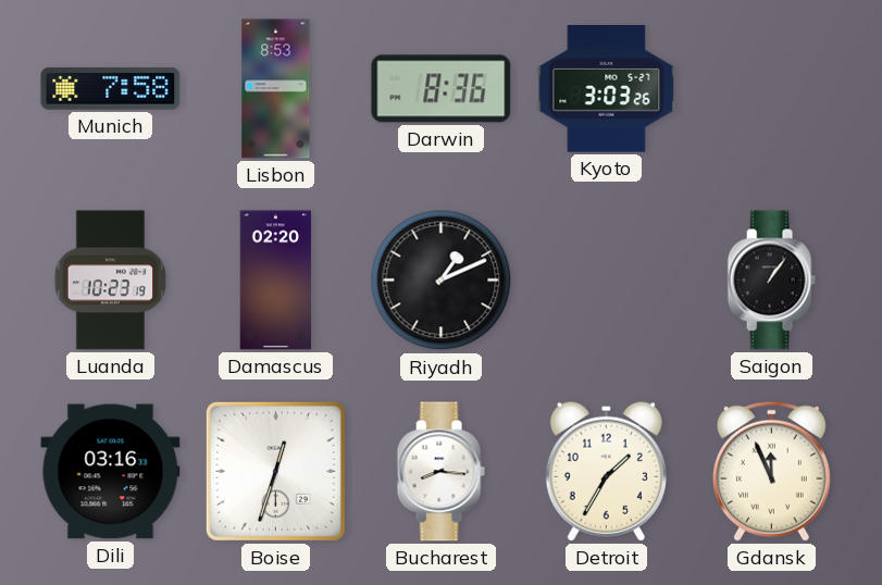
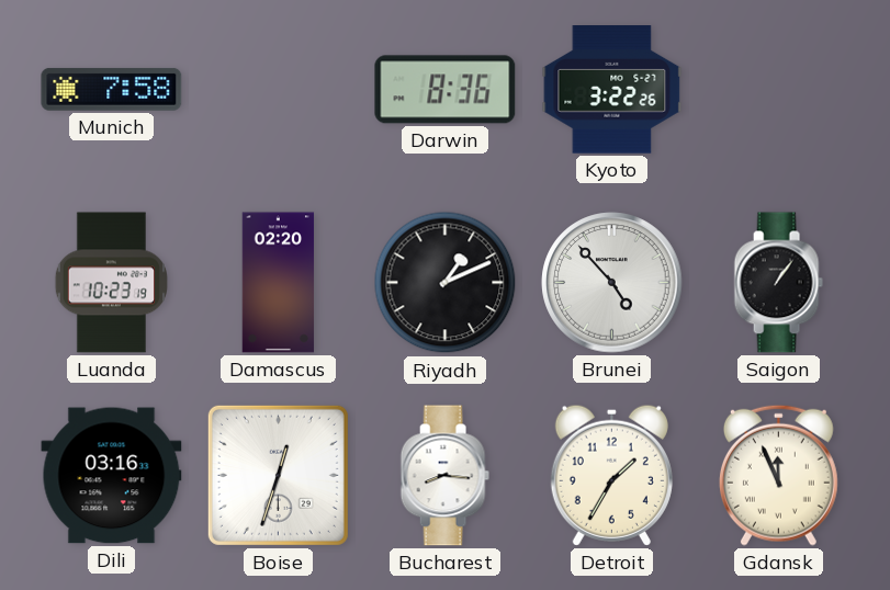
Lisbon: 8:53 -> none (276, 89)
Kyoto: 3:03 -> 3:22 (612, 90)
Brunei: none -> 4:53 (612, 283)
